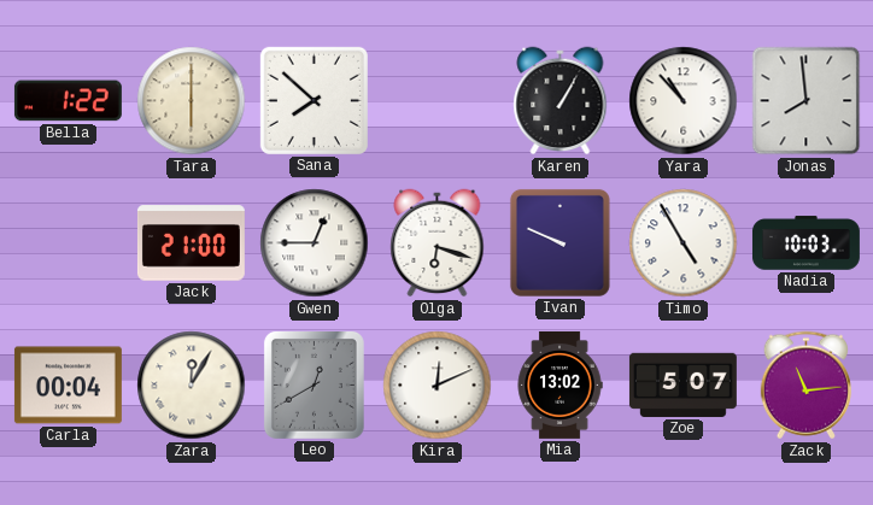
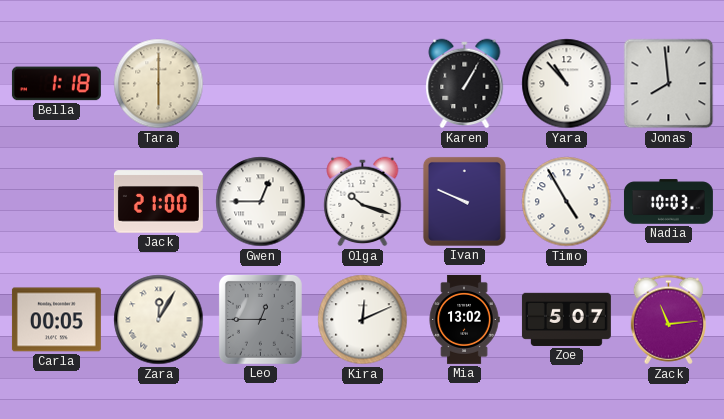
Bella: 1:22 -> 1:18 (56, 84)
Sana: 7:52 -> none (314, 100)
Olga: 6:18 -> 10:18 (363, 202)
Carla: 00:04 -> 00:05 (56, 320)
Leo: 12:40 -> 12:45 (260, 319)
